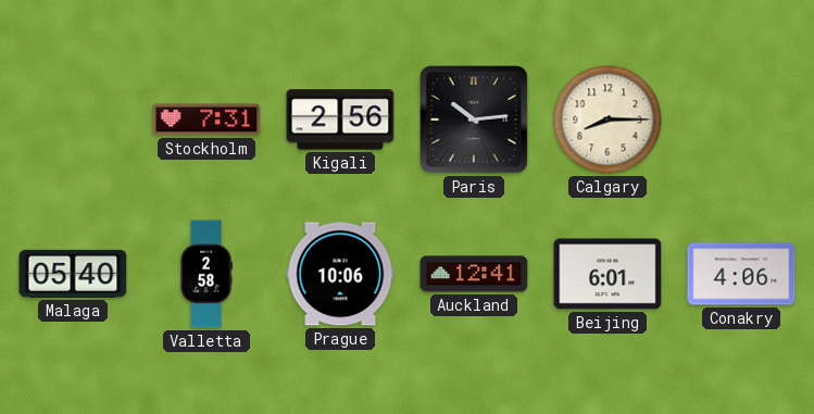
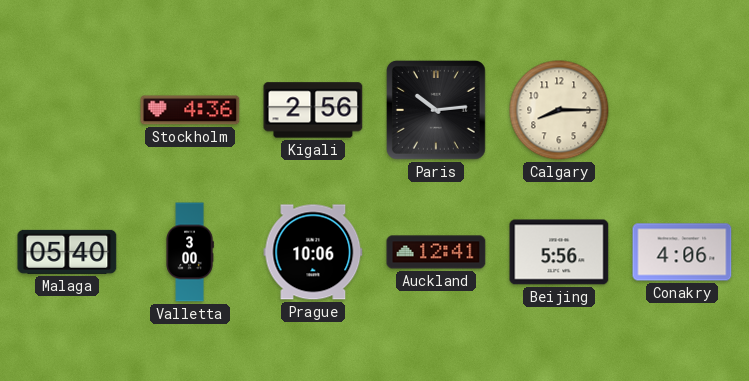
Stockholm: 7:31 -> 4:36 (190, 110)
Valletta: 2:58 -> 3:00 (190, 252)
Beijing: 6:01 -> 5:56 (559, 252)
